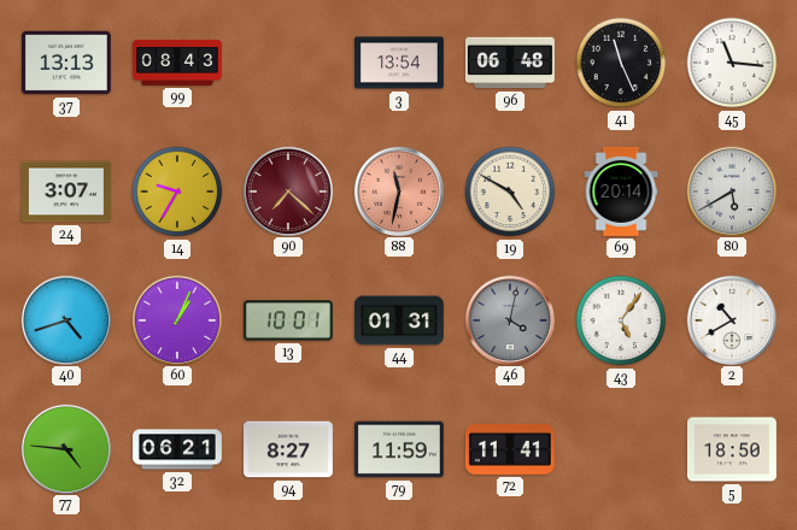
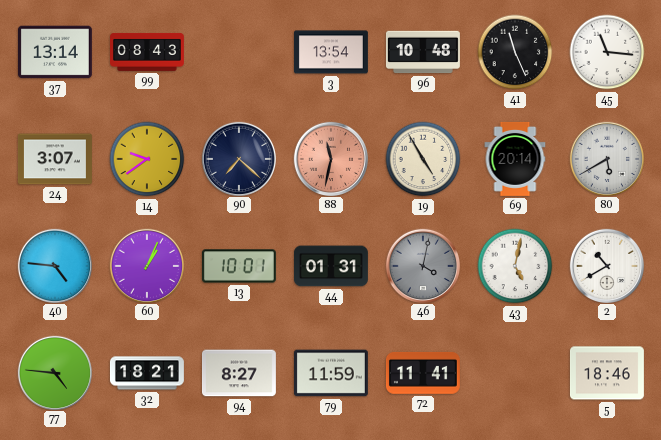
37: 13:13 -> 13:14 (55, 52)
96: 06:48 -> 10:48 (423, 52)
14: 9:35 -> 9:39 (147, 159)
90 dial: burgundy -> navy (238, 158)
19: 4:50 -> 4:55 (423, 159)
40: 4:42 -> 4:46 (54, 265)
43: 5:06 -> 5:02 (515, 266)
32: 06:21 -> 18:21 (147, 373)
5: 18:50 -> 18:46 (607, 373)
